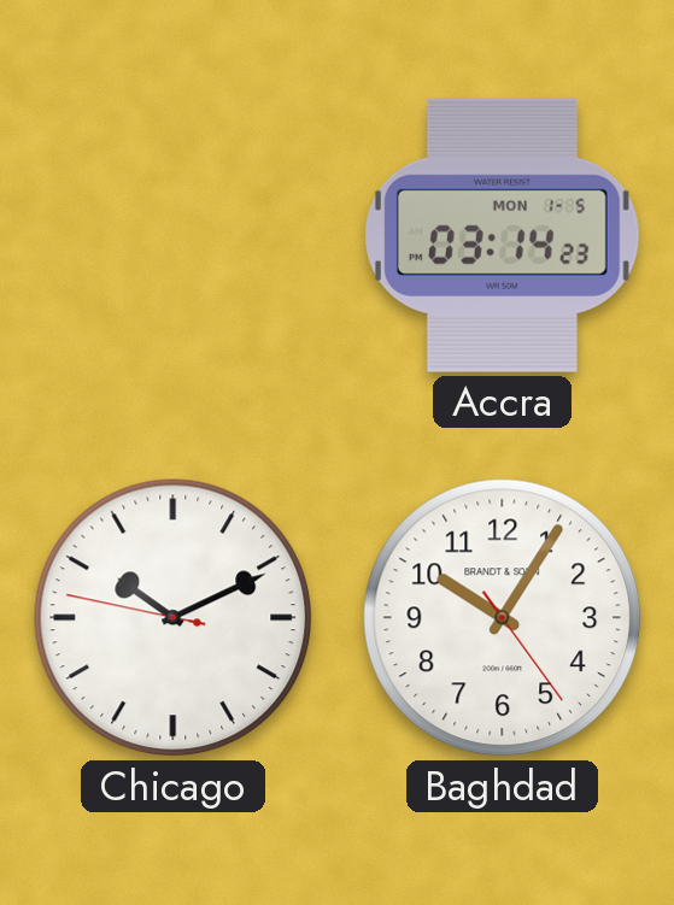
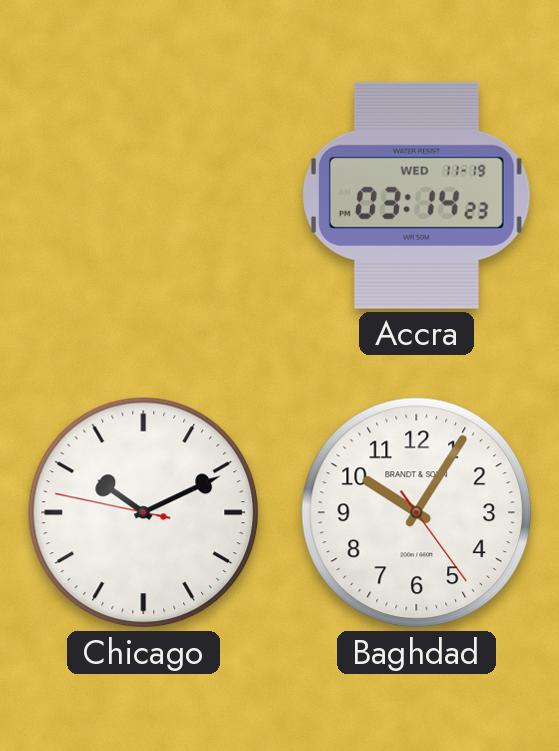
Accra date: MON 1-5 -> WED 11-19 (416, 195)
